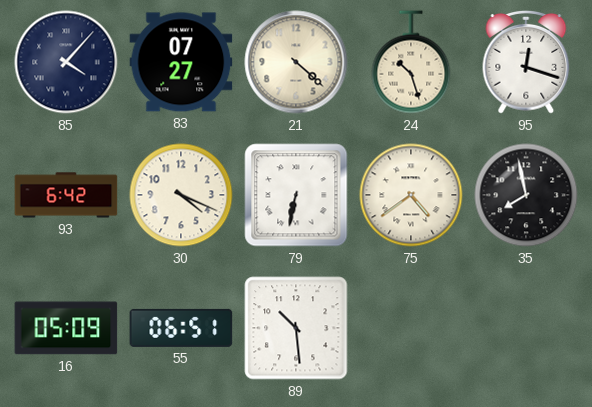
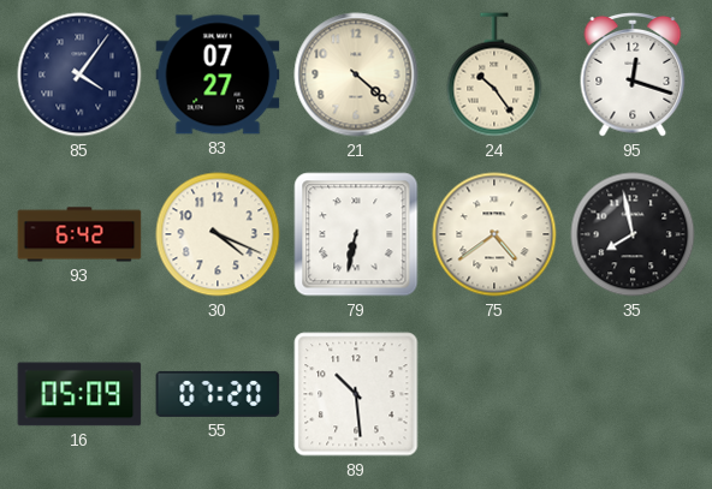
85: 4:07 -> 4:06 (79, 74)
24: 10:27 -> 10:24 (494, 74)
55: 06:51 -> 07:20 (218, 394)
